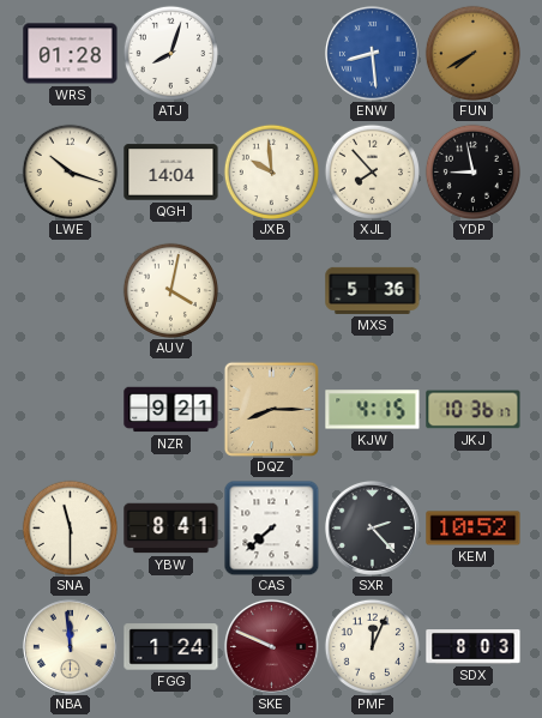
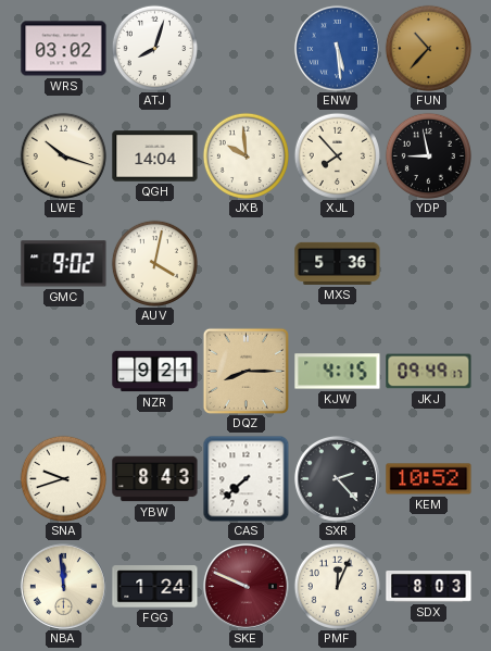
WRS: 01:28 -> 03:02 (64, 49)
ENW: 8:29 -> 5:29 (337, 48)
FUN: 7:40 -> 10:37 (428, 48)
GMC: none -> 9:02 (64, 264)
JKJ: 10:36 -> 09:49 (429, 372)
SNA: 11:30 -> 9:42 (63, 478)
YBW: 8:41 -> 8:43 (155, 479)
